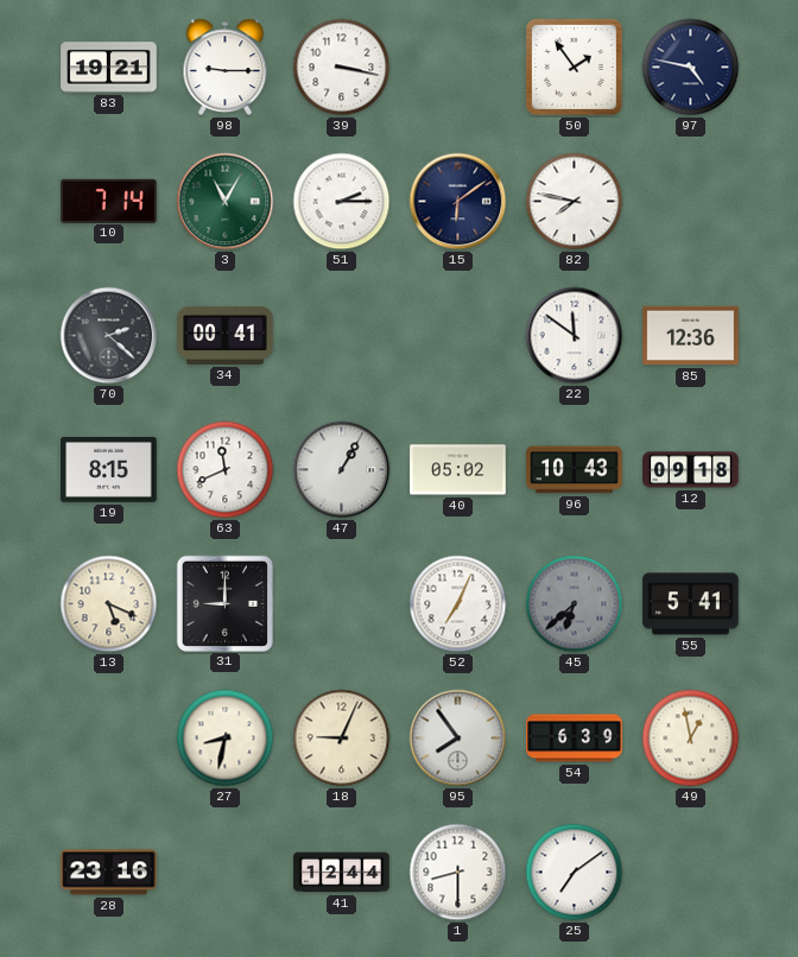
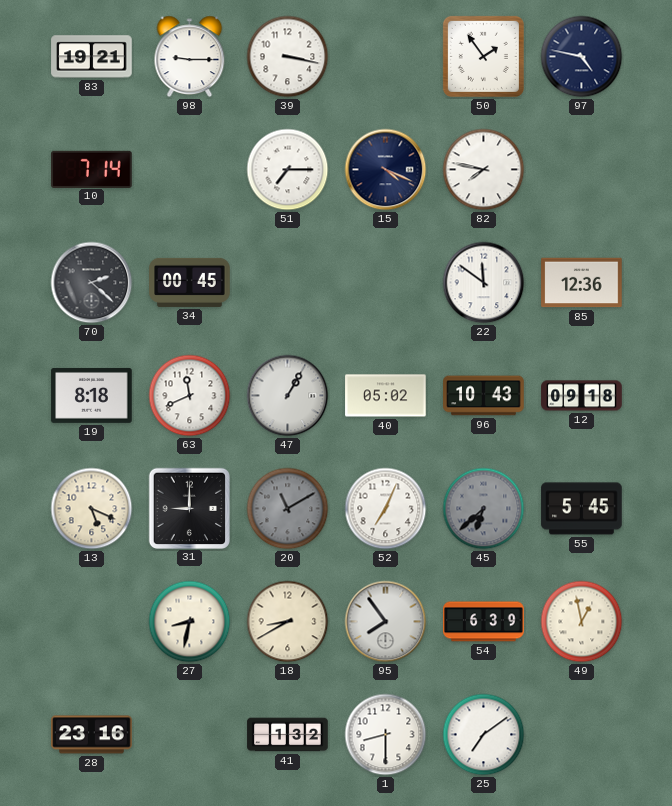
3: 11:05 -> none (226, 202)
51: 2:15 -> 7:15 (288, 170)
15: 6:09 -> 4:19 (386, 170)
34: 00:41 -> 00:45 (190, 282)
19: 8:15 -> 8:18 (92, 395)
20: none -> 11:10 (288, 509)
55: 5:41 -> 5:45 (582, 509)
18: 9:04 -> 8:40 (288, 622)
41: 12:44 -> 1:32 (288, 735)
